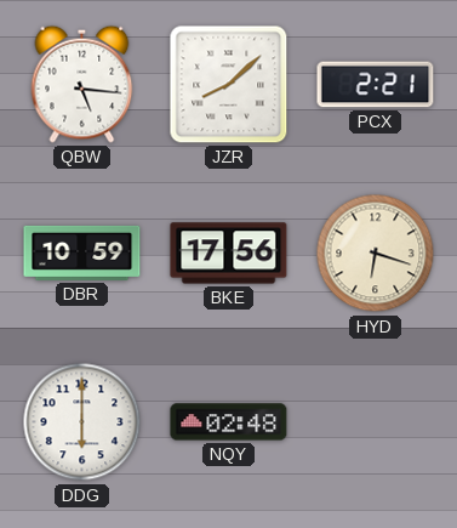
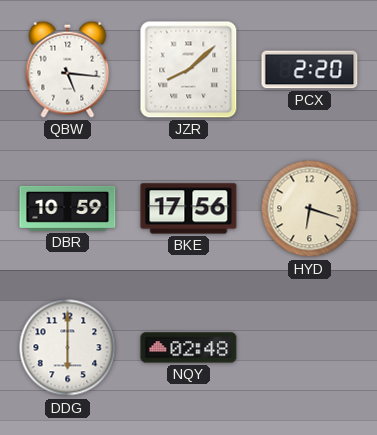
PCX: 2:21 -> 2:20 (310, 70)
